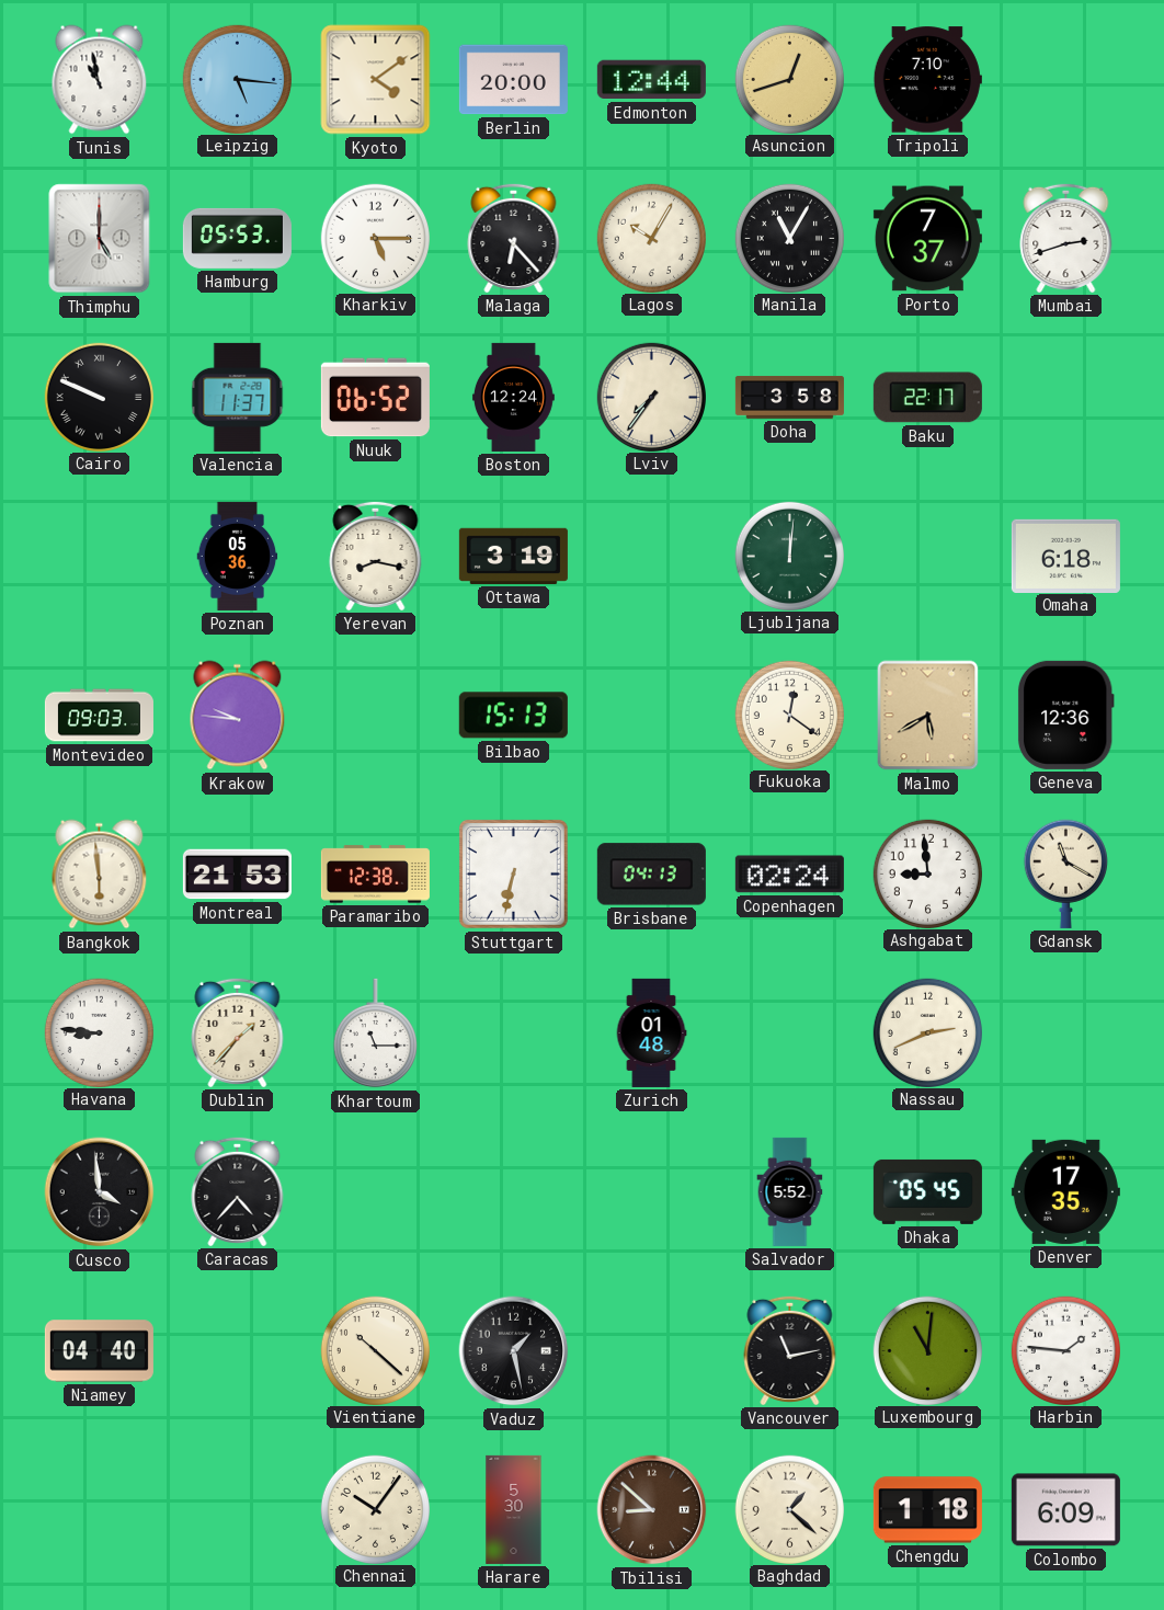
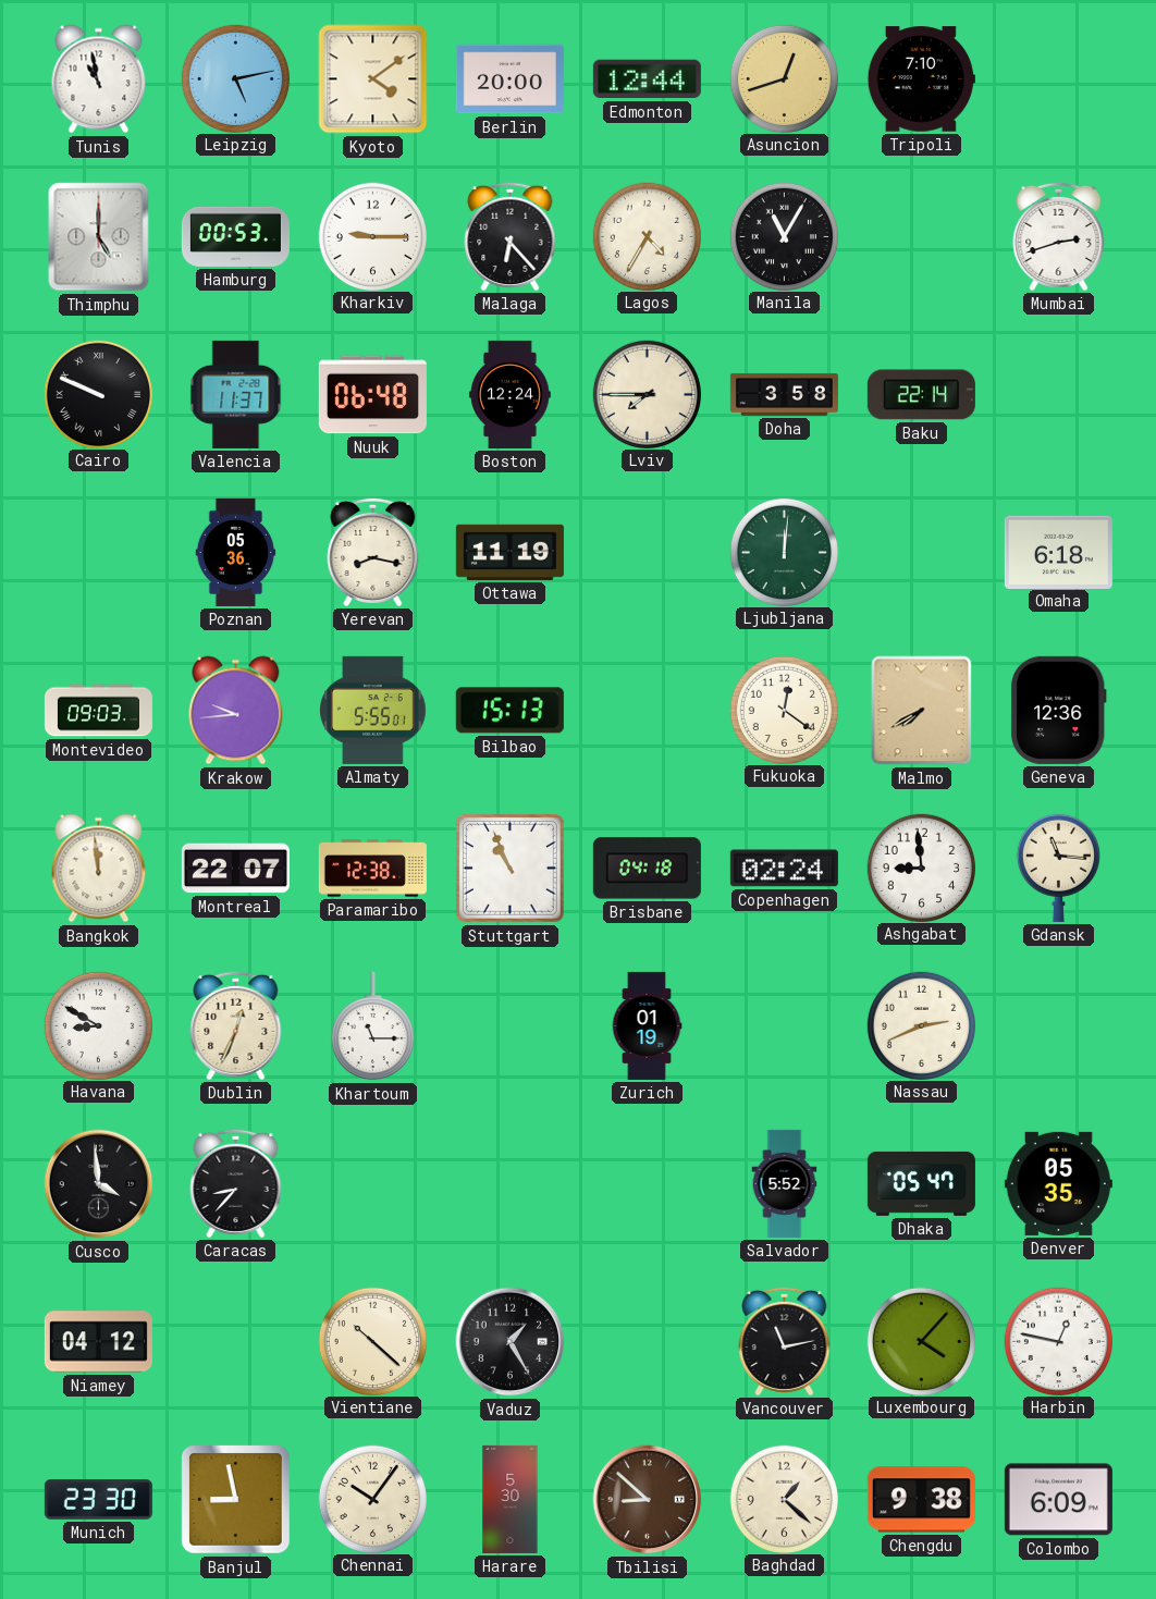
Leipzig: 5:16 -> 5:13 (235, 78)
Hamburg: 05:53 -> 00:53 (235, 236)
Kharkiv: 5:15 -> 9:15 (372, 236)
Lagos: 10:05 -> 4:35 (647, 236)
Porto: 7:37 -> none (927, 239)
Nuuk: 06:52 -> 06:48 (372, 395)
Lviv: 7:36 -> 7:45 (647, 394)
Baku: 22:17 -> 22:14 (921, 395)
Ottawa: 3:19 -> 11:19 (509, 552)
Krakow: 9:46 -> 9:44 (236, 711)
Almaty: none -> 5:55 (373, 710)
Malmo: 5:40 -> 7:40 (922, 711)
Bangkok: 5:59 -> 11:59 (99, 869)
Montreal: 21:53 -> 22:07 (235, 869)
Stuttgart: 6:32 -> 10:56 (509, 868)
Brisbane: 04:13 -> 04:18 (647, 869)
Gdansk: 11:20 -> 11:16 (1058, 868)
Havana: 8:46 -> 8:50 (98, 1025)
Dublin: 1:37 -> 12:34 (236, 1025)
Zurich: 01:48 -> 01:19 (647, 1025)
Caracas: 4:37 -> 8:37 (236, 1183)
Dhaka: 05:45 -> 05:47 (921, 1183)
Denver: 17:35 -> 05:35 (1058, 1183)
Niamey: 04:40 -> 04:12 (98, 1342)
Vaduz: 1:28 -> 1:25 (511, 1342)
Luxembourg: 11:01 -> 4:07 (921, 1341)
Harbin: 1:46 -> 12:47 (1058, 1341)
Munich: none -> 23:30 (98, 1500)
Banjul: none -> 8:58 (236, 1500)
Chengdu: 1:18 -> 9:38 (921, 1500)
